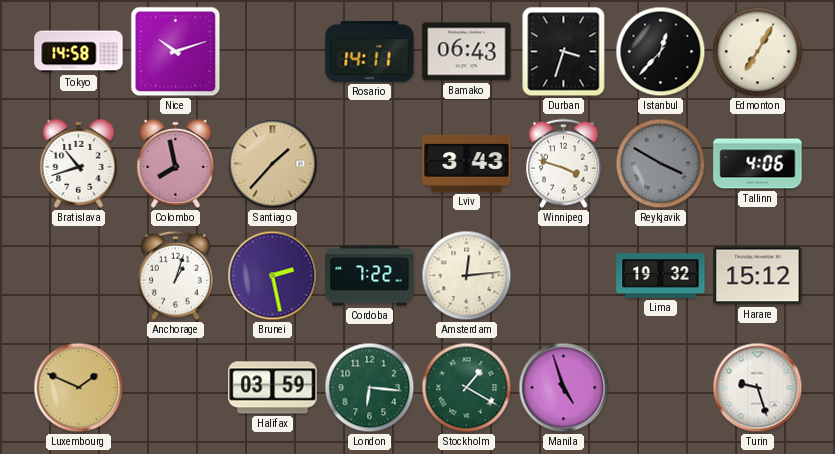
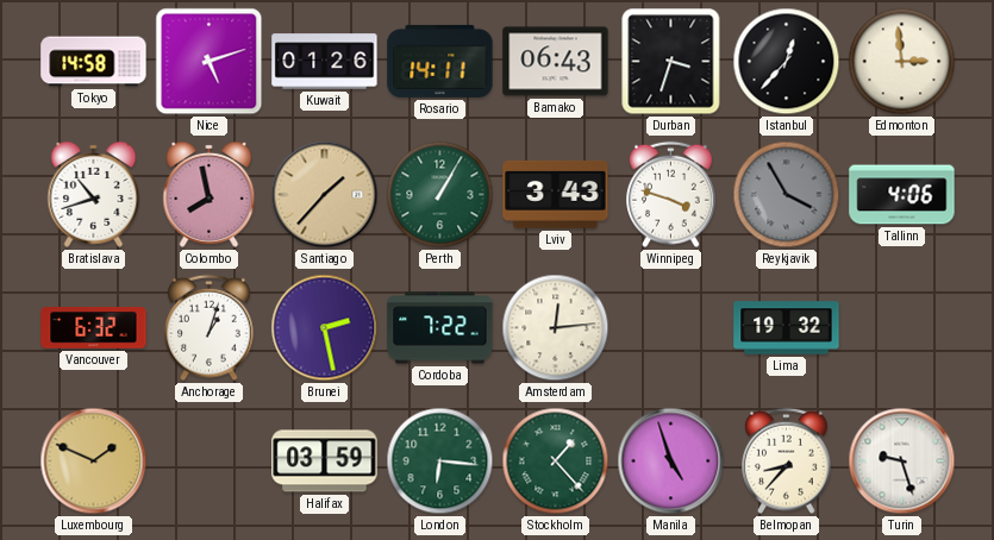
Nice: 10:12 -> 5:12 (210, 62)
Kuwait: none -> 01:26 (325, 62)
Edmonton: 7:05 -> 2:59 (902, 62)
Perth: none -> 1:05 (440, 195)
Reykjavik: 3:50 -> 3:55 (787, 195)
Vancouver: none -> 6:32 (94, 328)
Harare: 15:12 -> none (758, 276)
Stockholm: 1:20 -> 1:23 (556, 461)
Belmopan: none -> 8:37 (787, 461)
